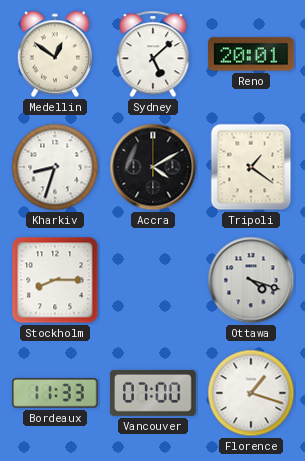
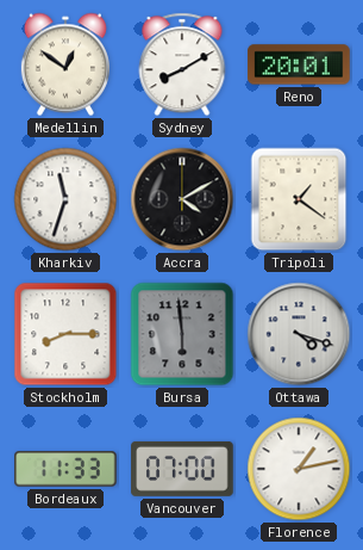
Sydney: 5:08 -> 8:10 (182, 64)
Kharkiv: 8:33 -> 11:33 (65, 199)
Bursa: none -> 5:59 (182, 334)
Florence: 1:18 -> 1:13 (299, 469)
